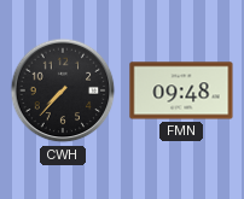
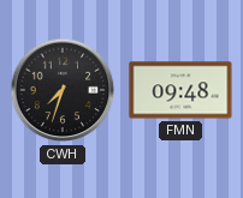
CWH: 7:37 -> 7:33 (63, 90)
